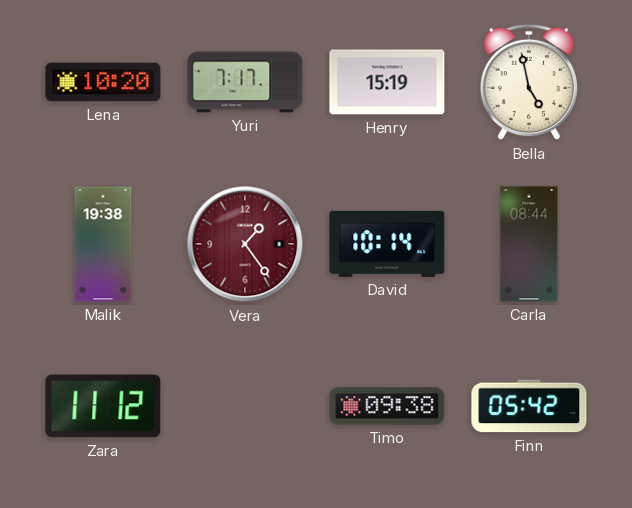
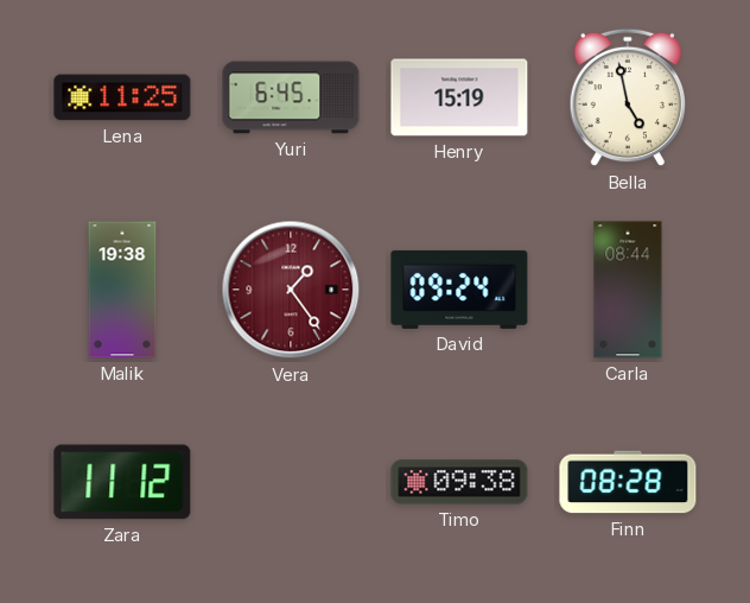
Lena: 10:20 -> 11:25 (122, 97)
Yuri: 7:17 -> 6:45 (291, 97)
David: 10:14 -> 09:24 (459, 290)
Finn: 05:42 -> 08:28 (628, 482)
